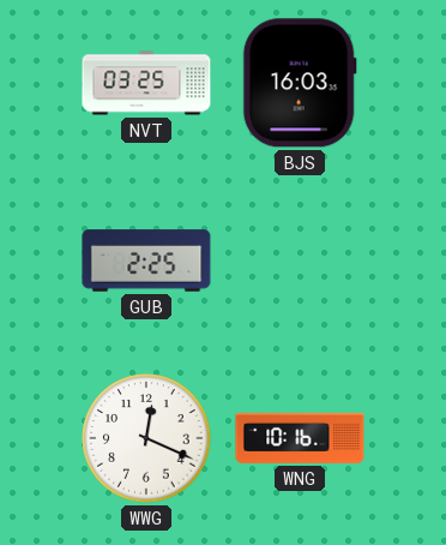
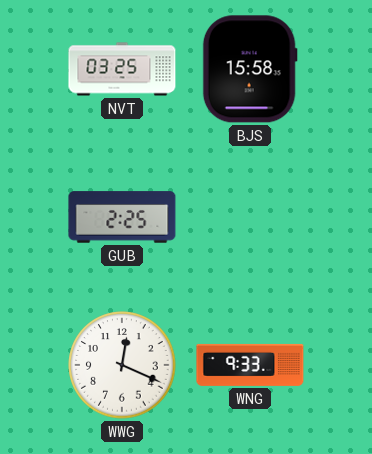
BJS: 16:03 -> 15:58 (250, 69)
WNG: 10:16 -> 9:33 (250, 365)
